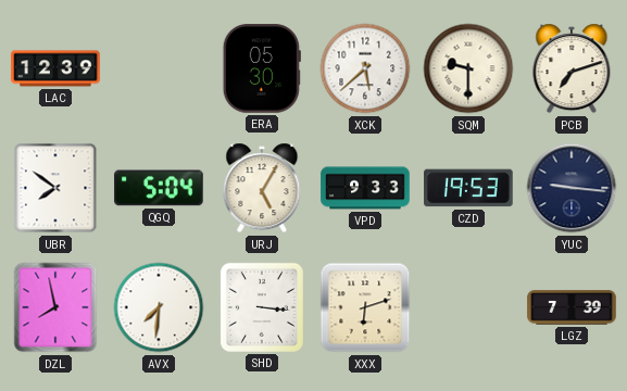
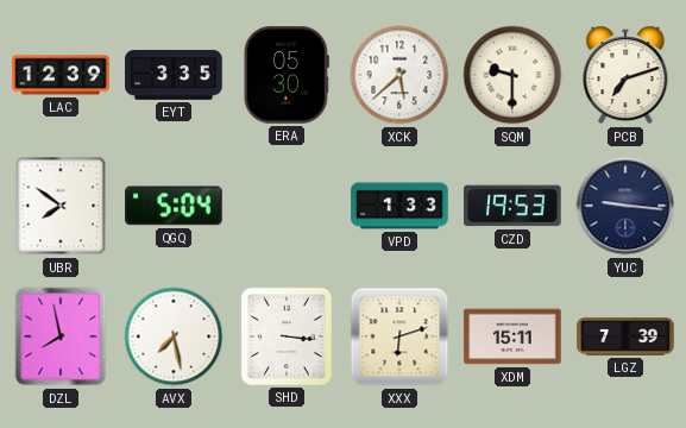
EYT: none -> 3:35 (174, 76)
URJ: 5:05 -> none (262, 188)
VPD: 9:33 -> 1:33 (399, 206)
AVX: 7:31 -> 7:28 (174, 336)
XDM: none -> 15:11 (512, 336)
